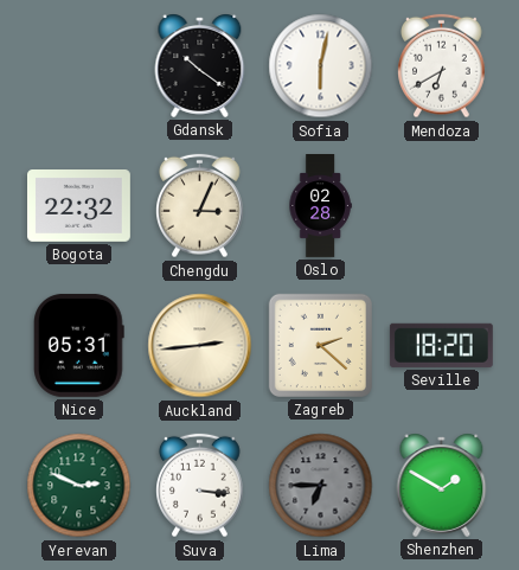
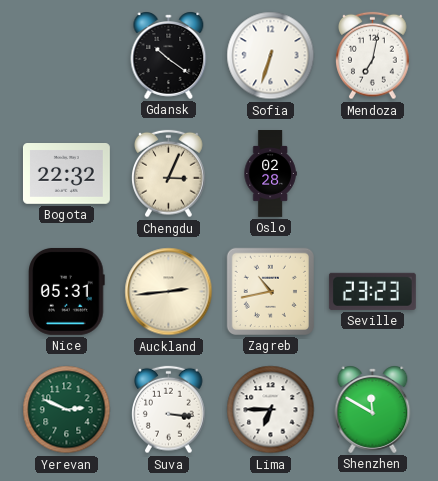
Sofia: 6:02 -> 6:33 (271, 56)
Mendoza: 6:40 -> 7:02 (373, 56)
Zagreb: 2:22 -> 10:43 (270, 291)
Seville: 18:20 -> 23:23 (372, 291)
Lima dial: grey -> white (271, 410)
Shenzhen: 1:50 -> 11:50 (373, 409)
